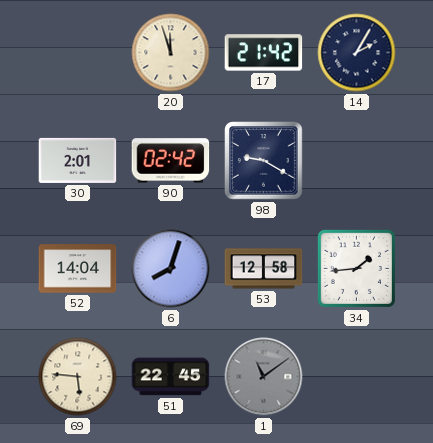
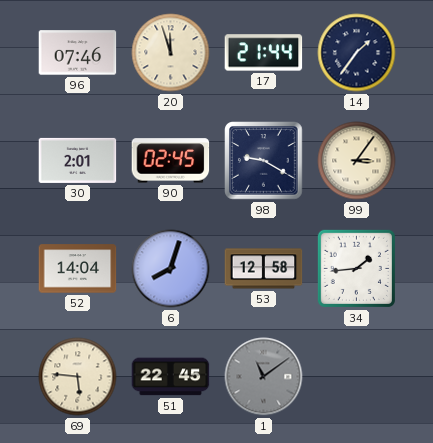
96: none -> 07:46 (78, 53)
17: 21:42 -> 21:44 (264, 53)
14: 2:05 -> 1:36 (357, 53)
90: 02:42 -> 02:45 (171, 161)
99: none -> 3:06 (357, 161)
